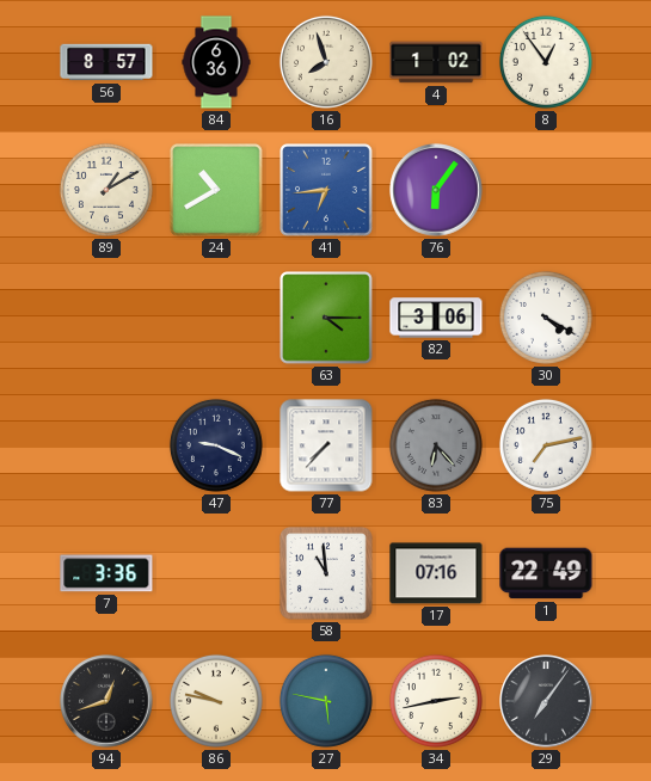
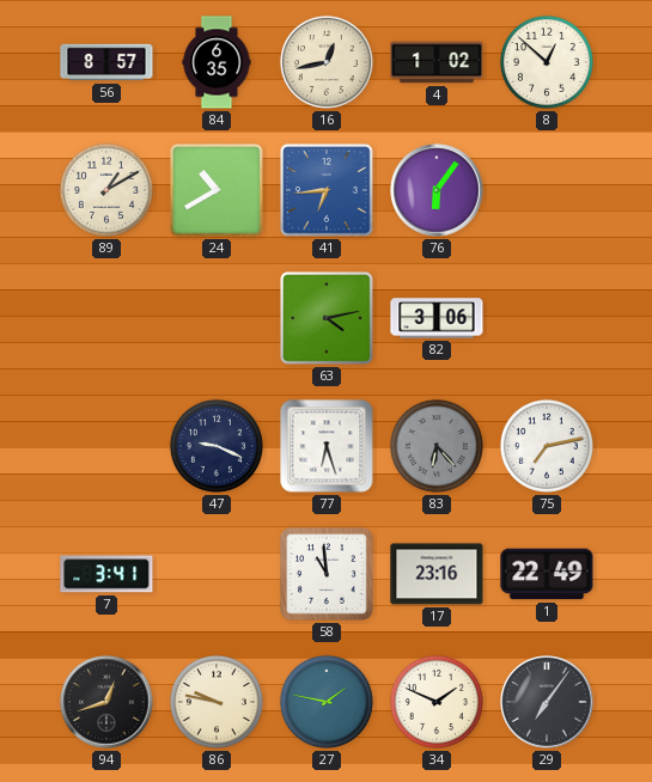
84: 6:36 -> 6:35 (217, 62)
16: 7:57 -> 12:43 (327, 62)
8: 12:54 -> 12:52 (547, 62)
63: 4:15 -> 4:13 (327, 318)
30: 4:20 -> none (546, 318)
77: 7:37 -> 6:27 (327, 446)
7: 3:36 -> 3:41 (106, 574)
17: 07:16 -> 23:16 (437, 574)
27: 5:47 -> 1:47 (327, 702)
34: 2:43 -> 1:49 (437, 702)
